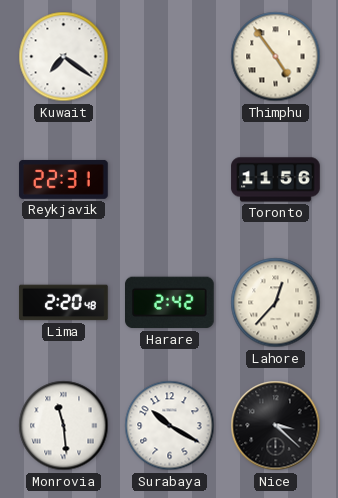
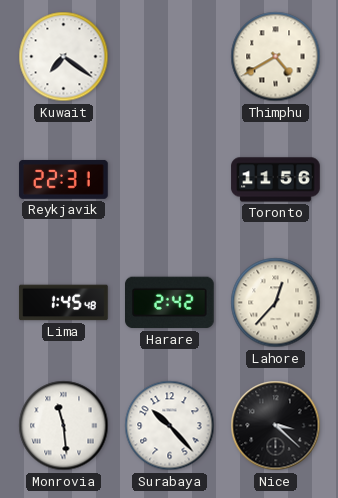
Thimphu: 4:54 -> 4:40 (276, 57)
Lima: 2:20 -> 1:45 (64, 303)
Surabaya: 10:20 -> 10:23 (170, 426)
